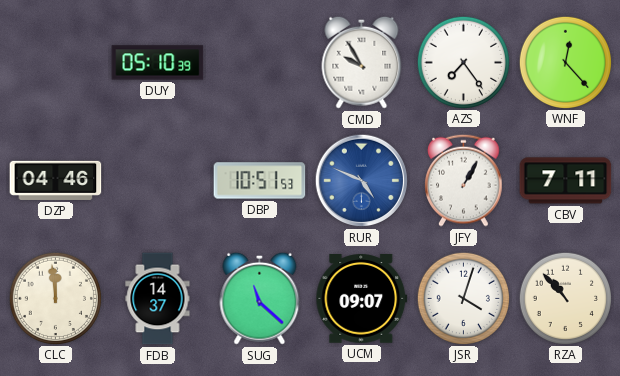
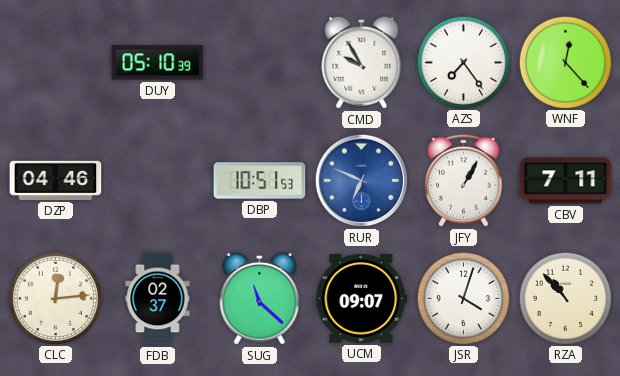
RUR: 4:49 -> 6:49 (362, 181)
CLC: 11:59 -> 12:14 (55, 298)
FDB: 14:37 -> 02:37 (158, 299)
